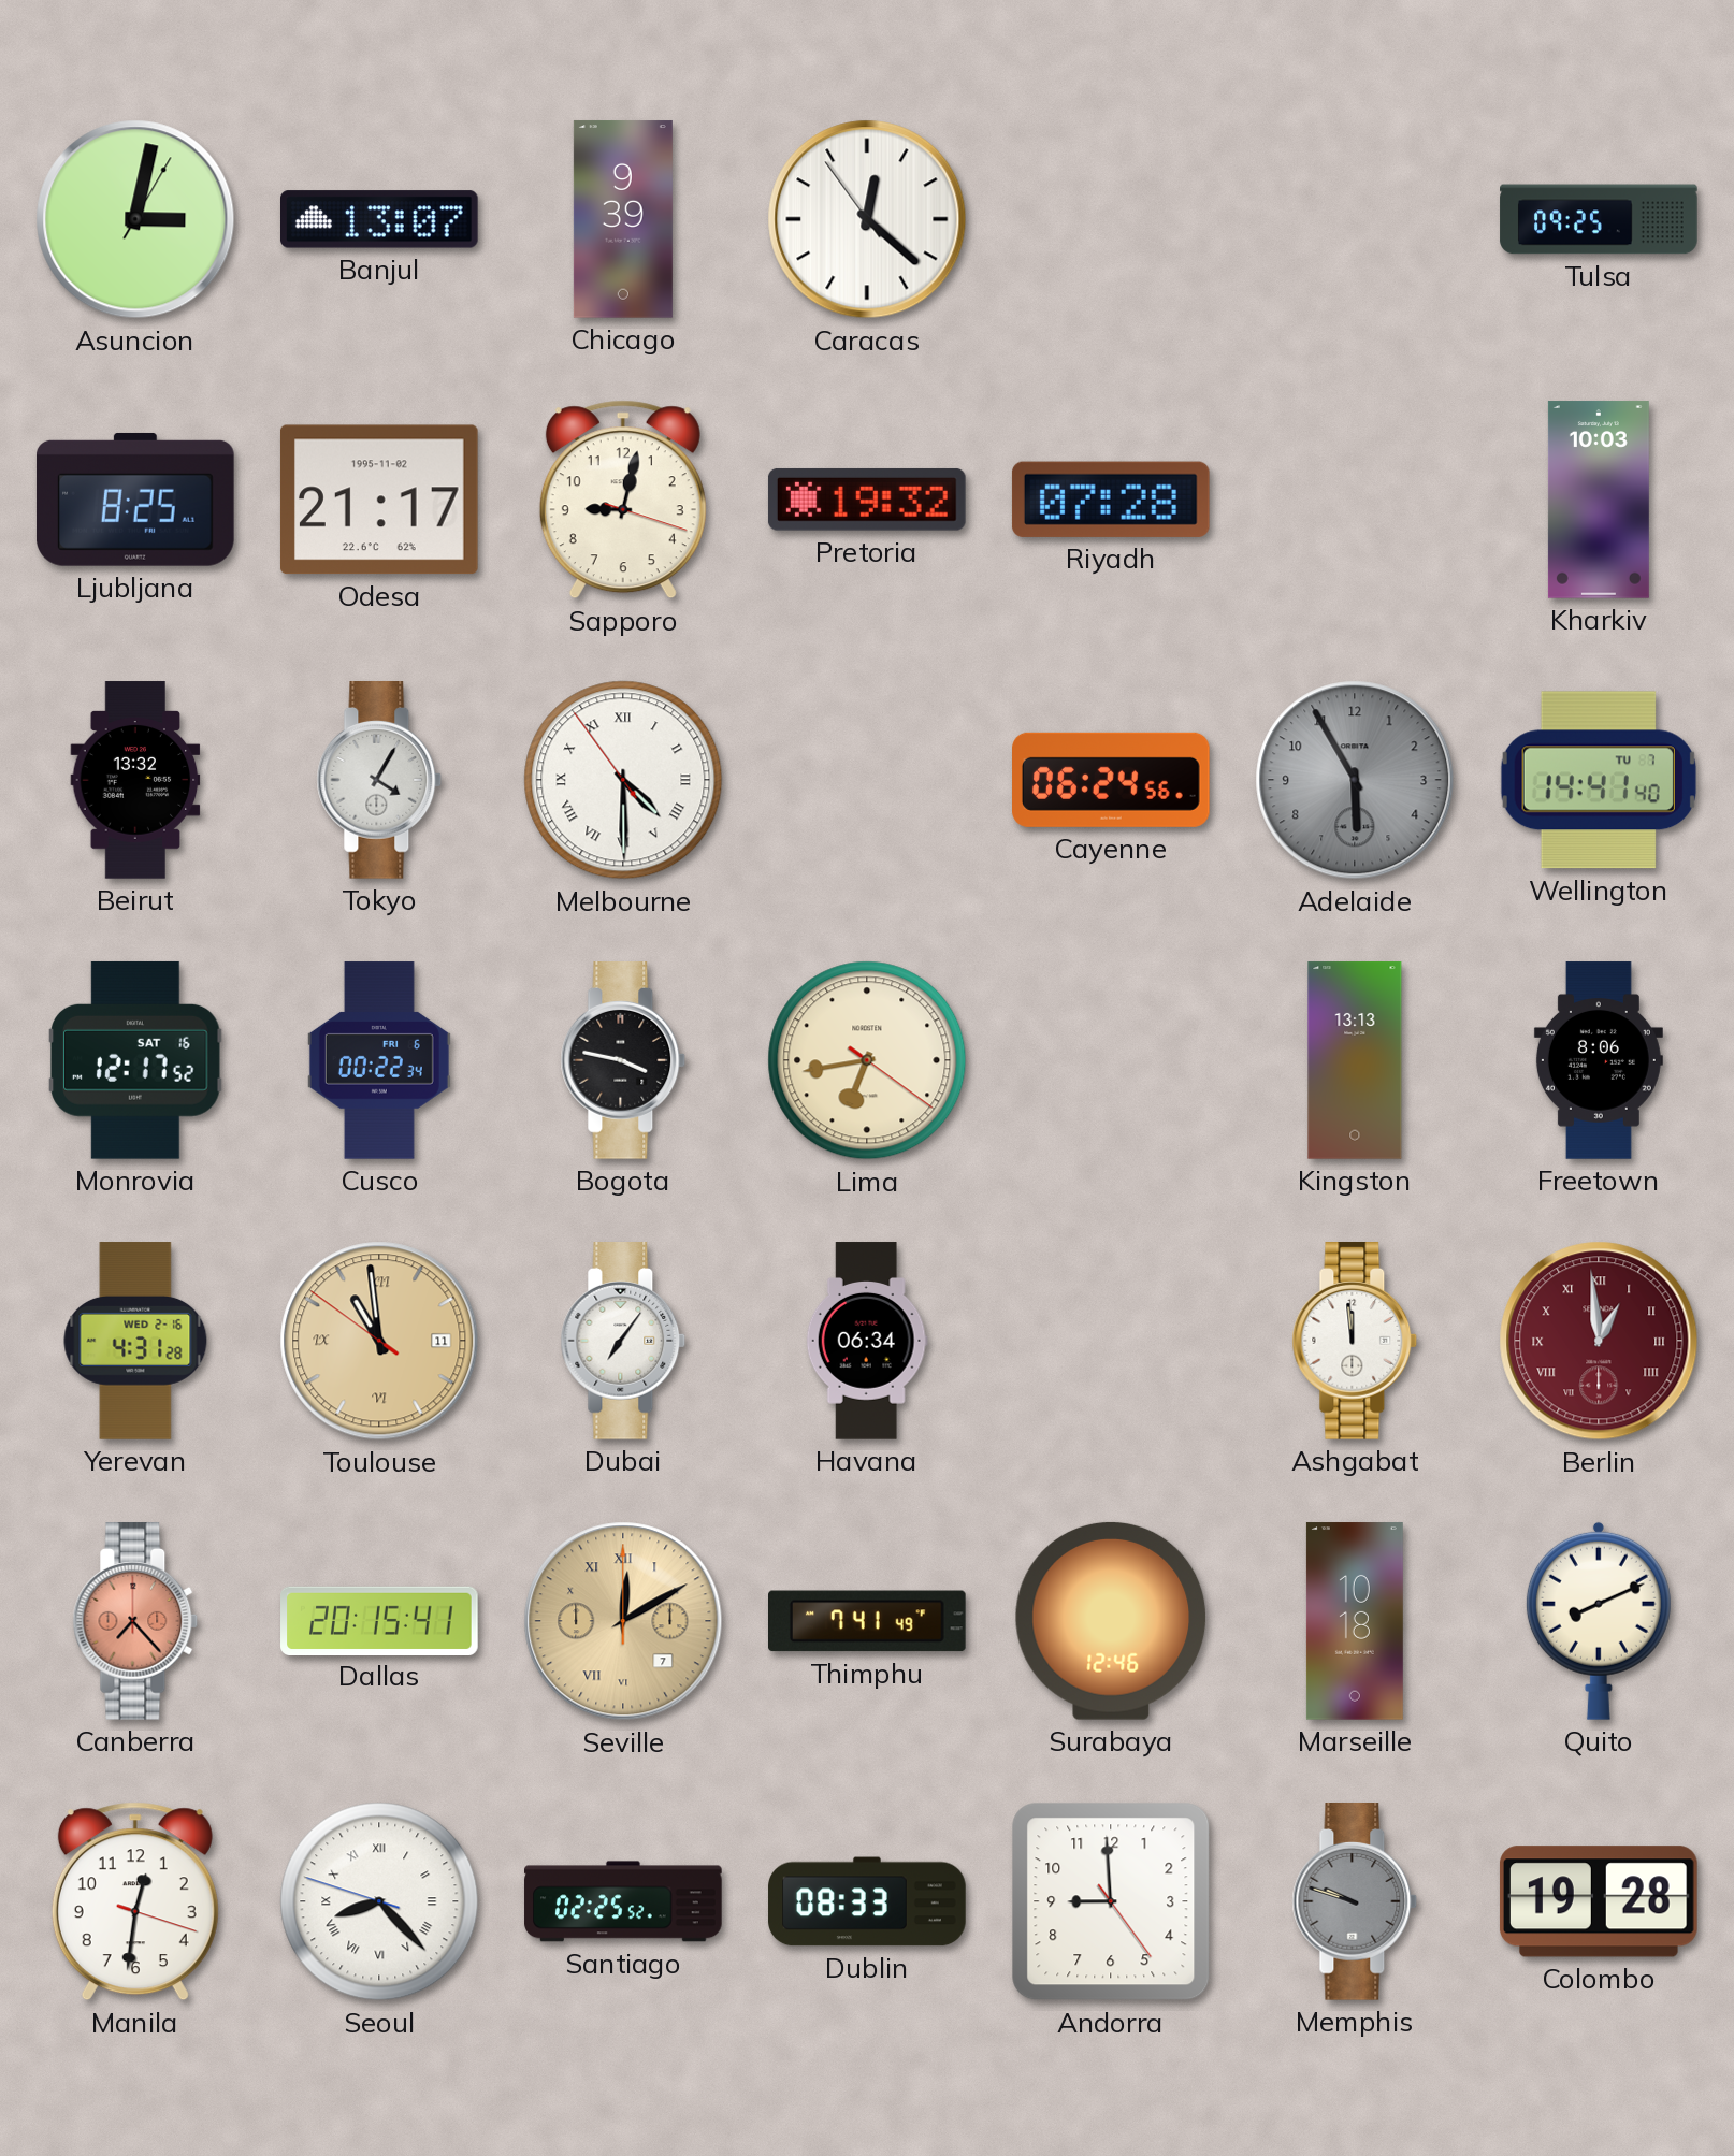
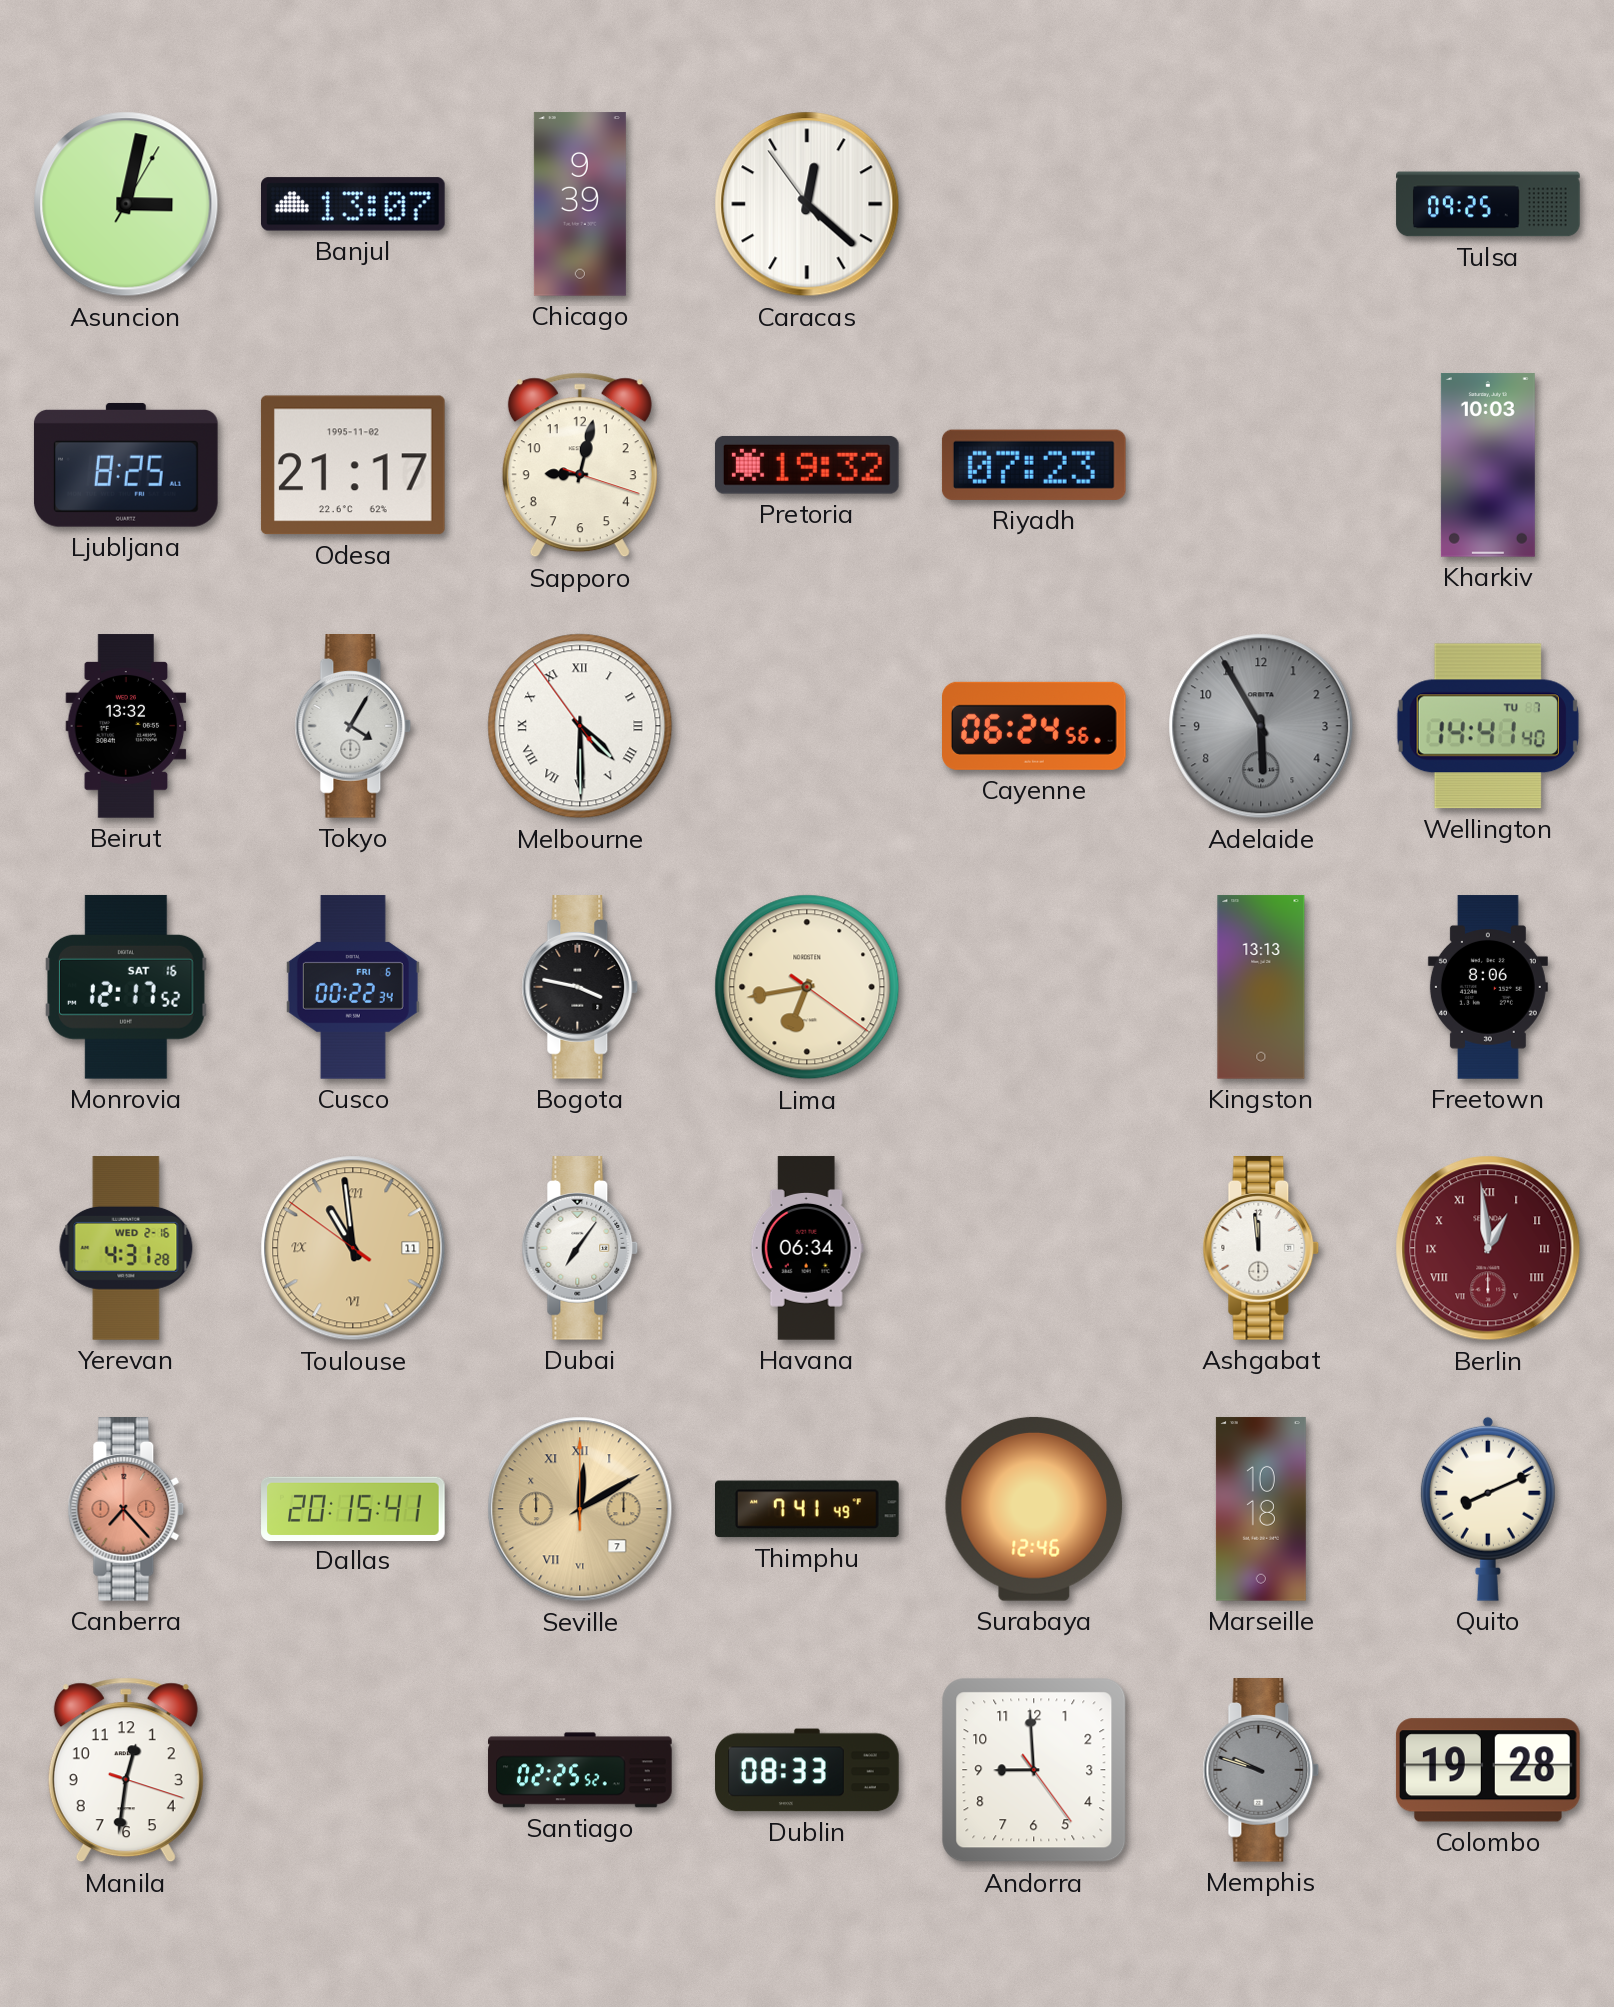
Riyadh: 07:28 -> 07:23 (1034, 465)
Seoul: 8:22 -> none (379, 1901)
